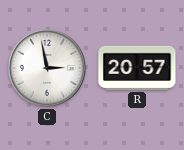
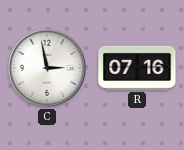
R: 20:57 -> 07:16 (137, 68)
